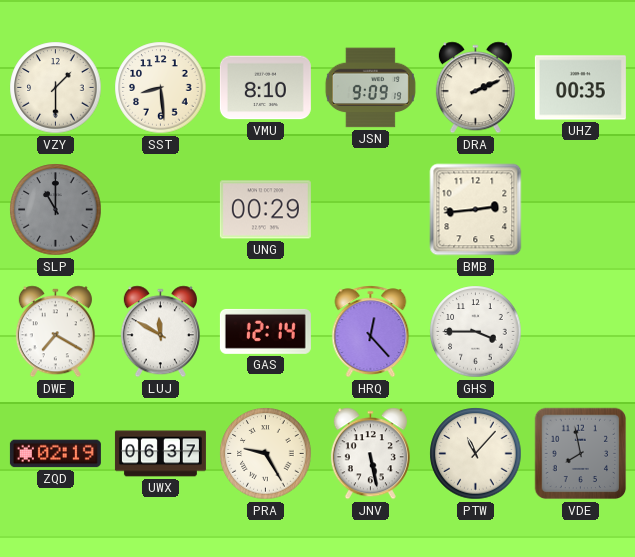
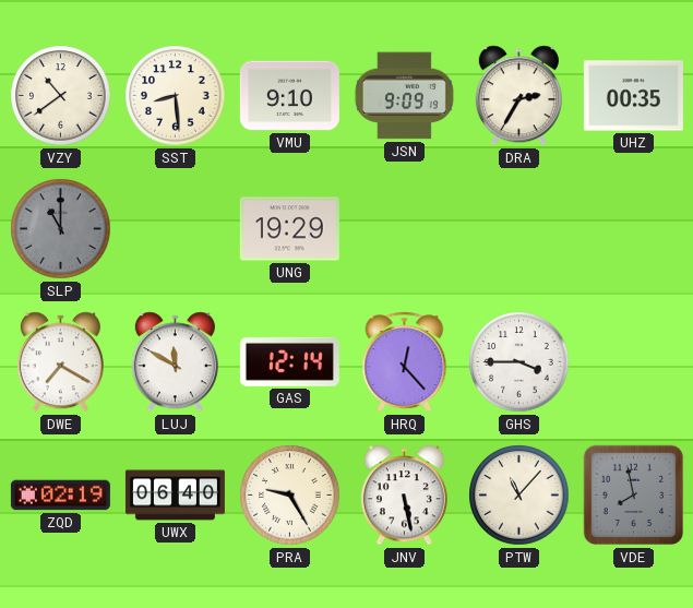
VZY: 1:30 -> 10:39 (61, 96)
VMU: 8:10 -> 9:10 (289, 96)
DRA: 2:11 -> 2:35 (518, 96)
UNG: 00:29 -> 19:29 (289, 229)
BMB: 2:44 -> none (476, 210)
UWX: 06:37 -> 06:40 (175, 496)
